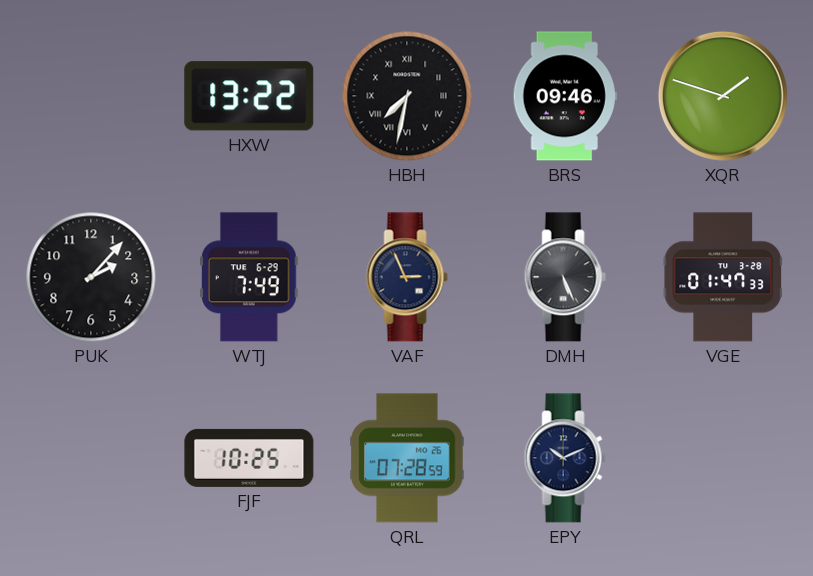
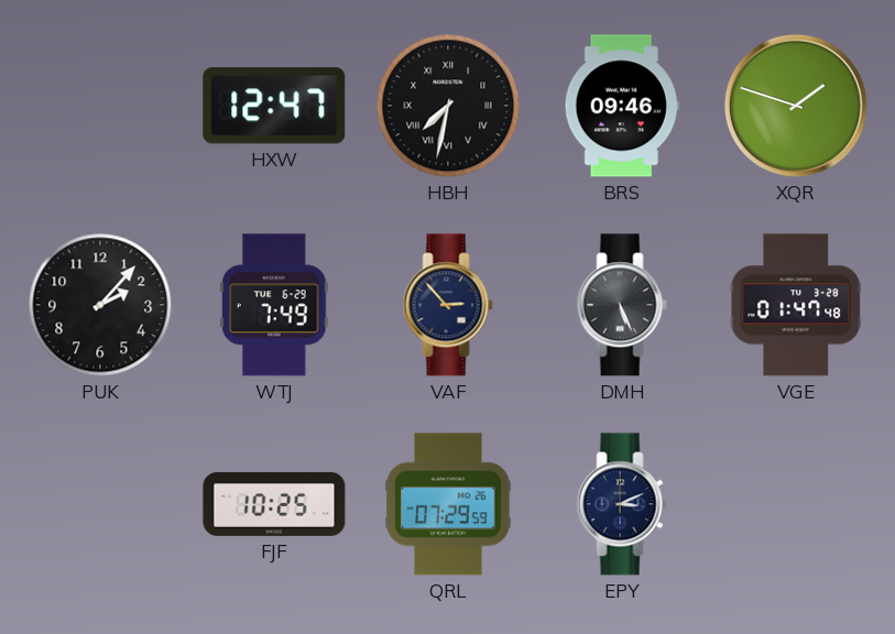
HXW: 13:22 -> 12:47 (274, 106)
VAF: 2:56 -> 2:53 (448, 305)
VGE: 01:47:33 -> 01:47:48 (796, 305)
QRL: 07:28 -> 07:29 (448, 504)
EPY: 10:11 -> 3:11 (622, 504)
